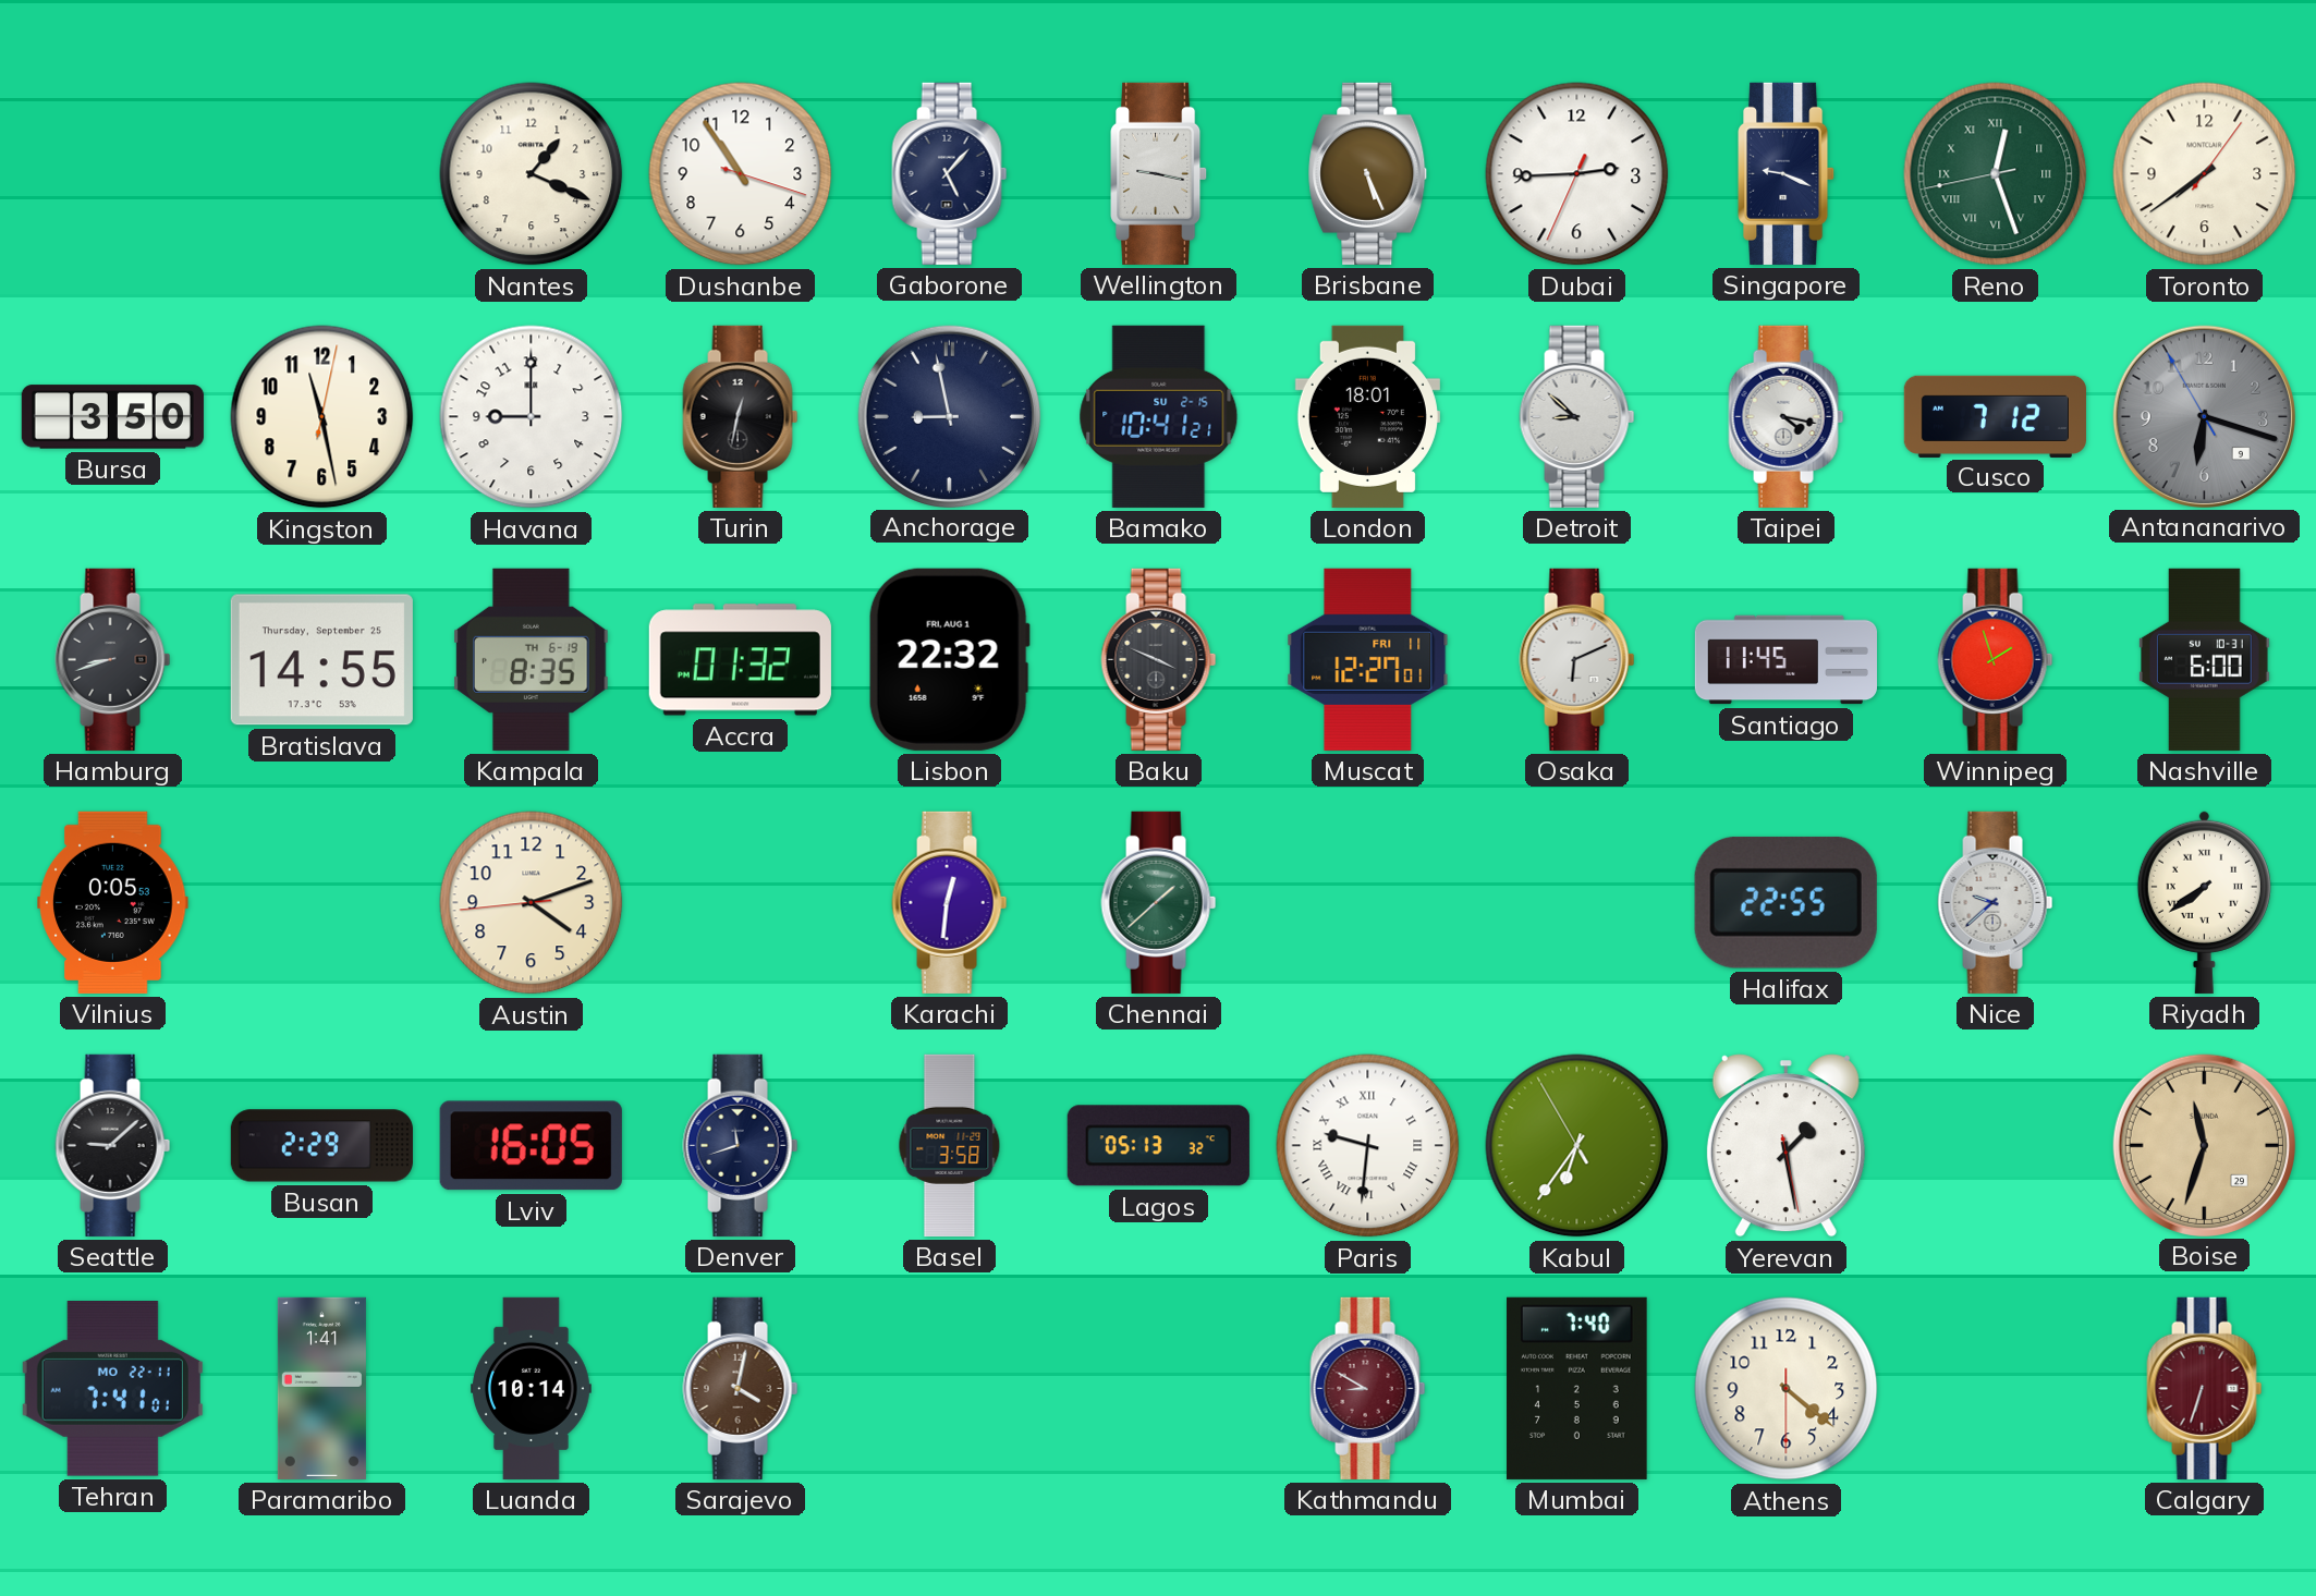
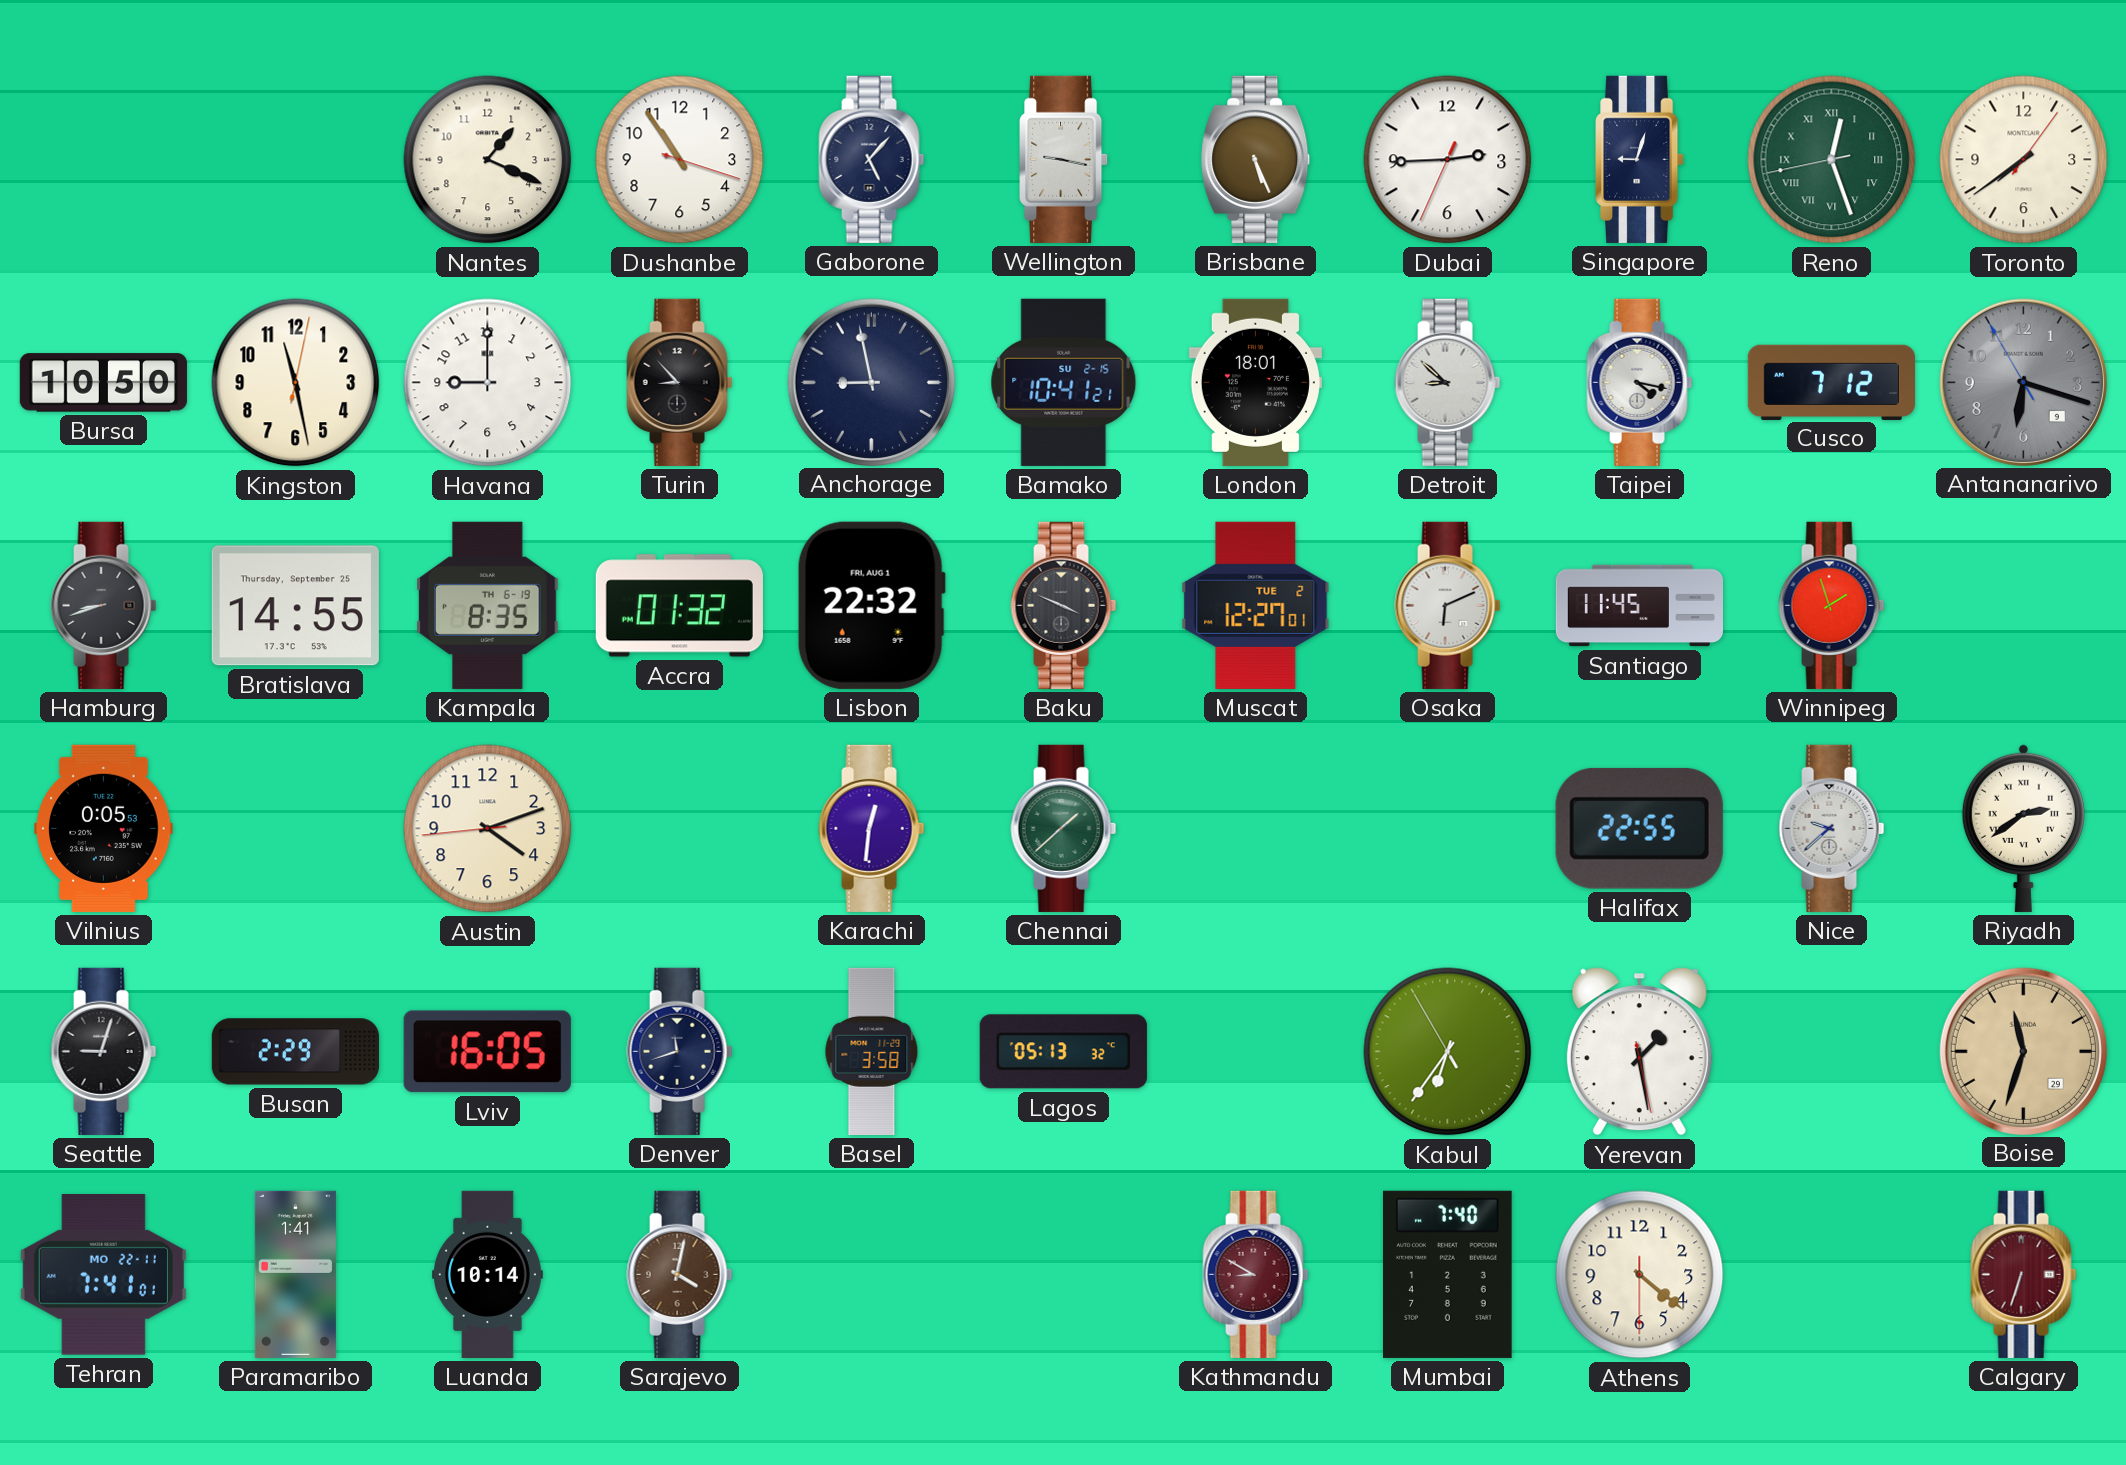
Singapore: 9:19 -> 9:03 (1641, 159)
Bursa: 3:50 -> 10:50 (103, 383)
Turin: 12:32 -> 8:53 (680, 382)
Muscat date: FRI 11 -> TUE 2 (1256, 605)
Nashville: 6:00 -> none (2205, 659)
Riyadh: 7:39 -> 2:39 (2023, 828)
Seattle: 9:08 -> 9:03 (104, 1051)
Paris: 9:31 -> none (1368, 1146)
